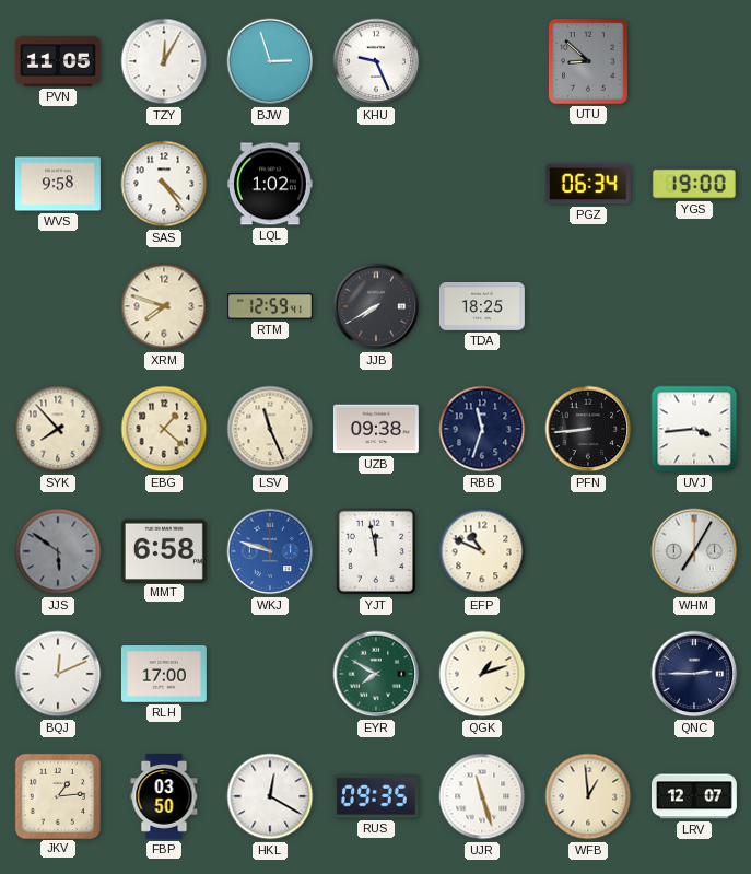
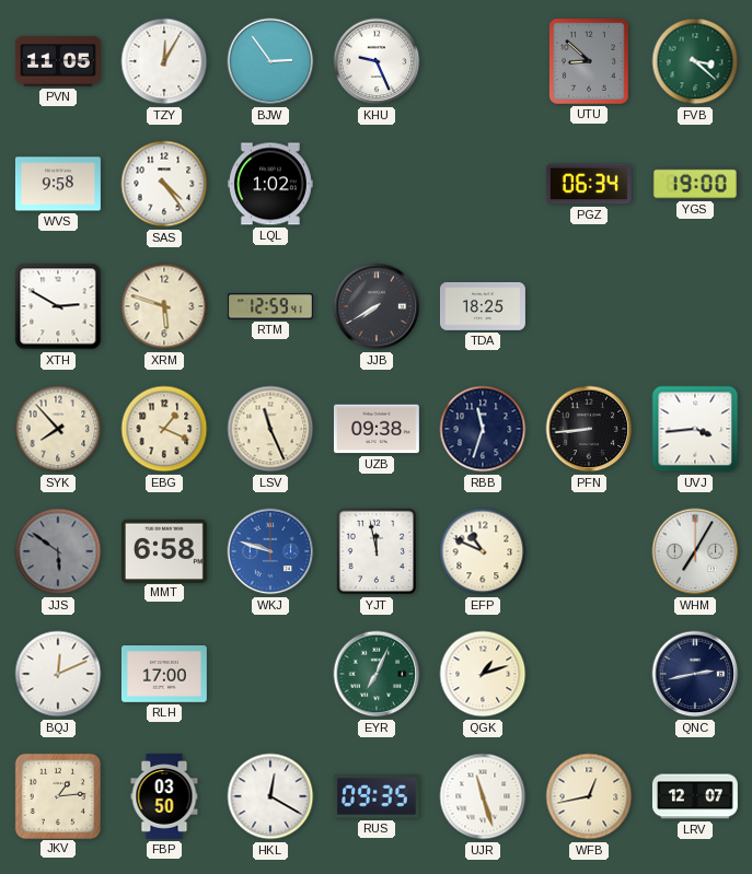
BJW: 2:57 -> 2:54 (270, 61)
FVB: none -> 3:22 (695, 61)
XTH: none -> 2:50 (58, 306)
XRM: 7:48 -> 5:48 (164, 306)
EBG: 1:22 -> 1:19 (164, 429)
EYR: 7:50 -> 7:04 (377, 674)
QNC: 2:45 -> 2:43 (695, 674)
WFB: 12:59 -> 12:43 (589, 796)
